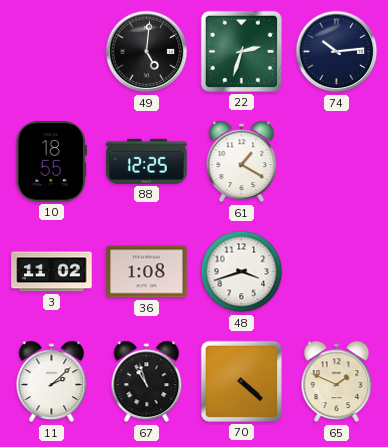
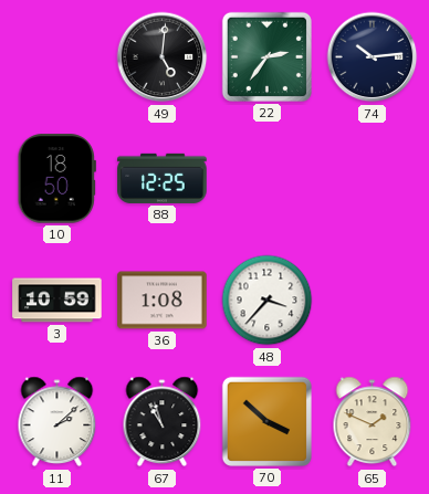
22: 2:33 -> 2:36 (266, 56)
10: 18:55 -> 18:50 (56, 179)
61: 1:20 -> none (242, 162)
3: 11:02 -> 10:59 (57, 301)
48: 3:42 -> 3:37 (268, 301)
70: 4:22 -> 3:52 (266, 421)
